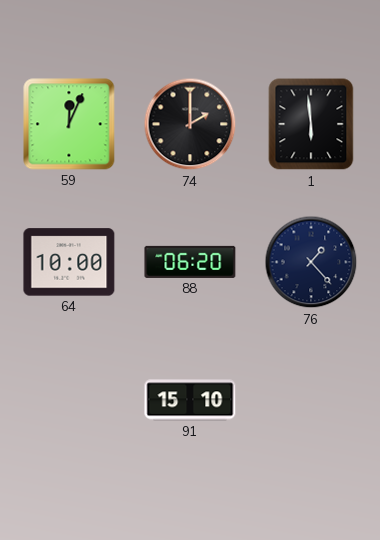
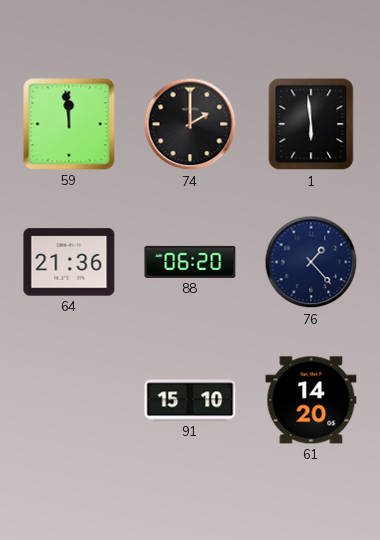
59: 12:04 -> 11:59 (69, 124)
64: 10:00 -> 21:36 (69, 262)
61: none -> 14:20 (311, 400)
